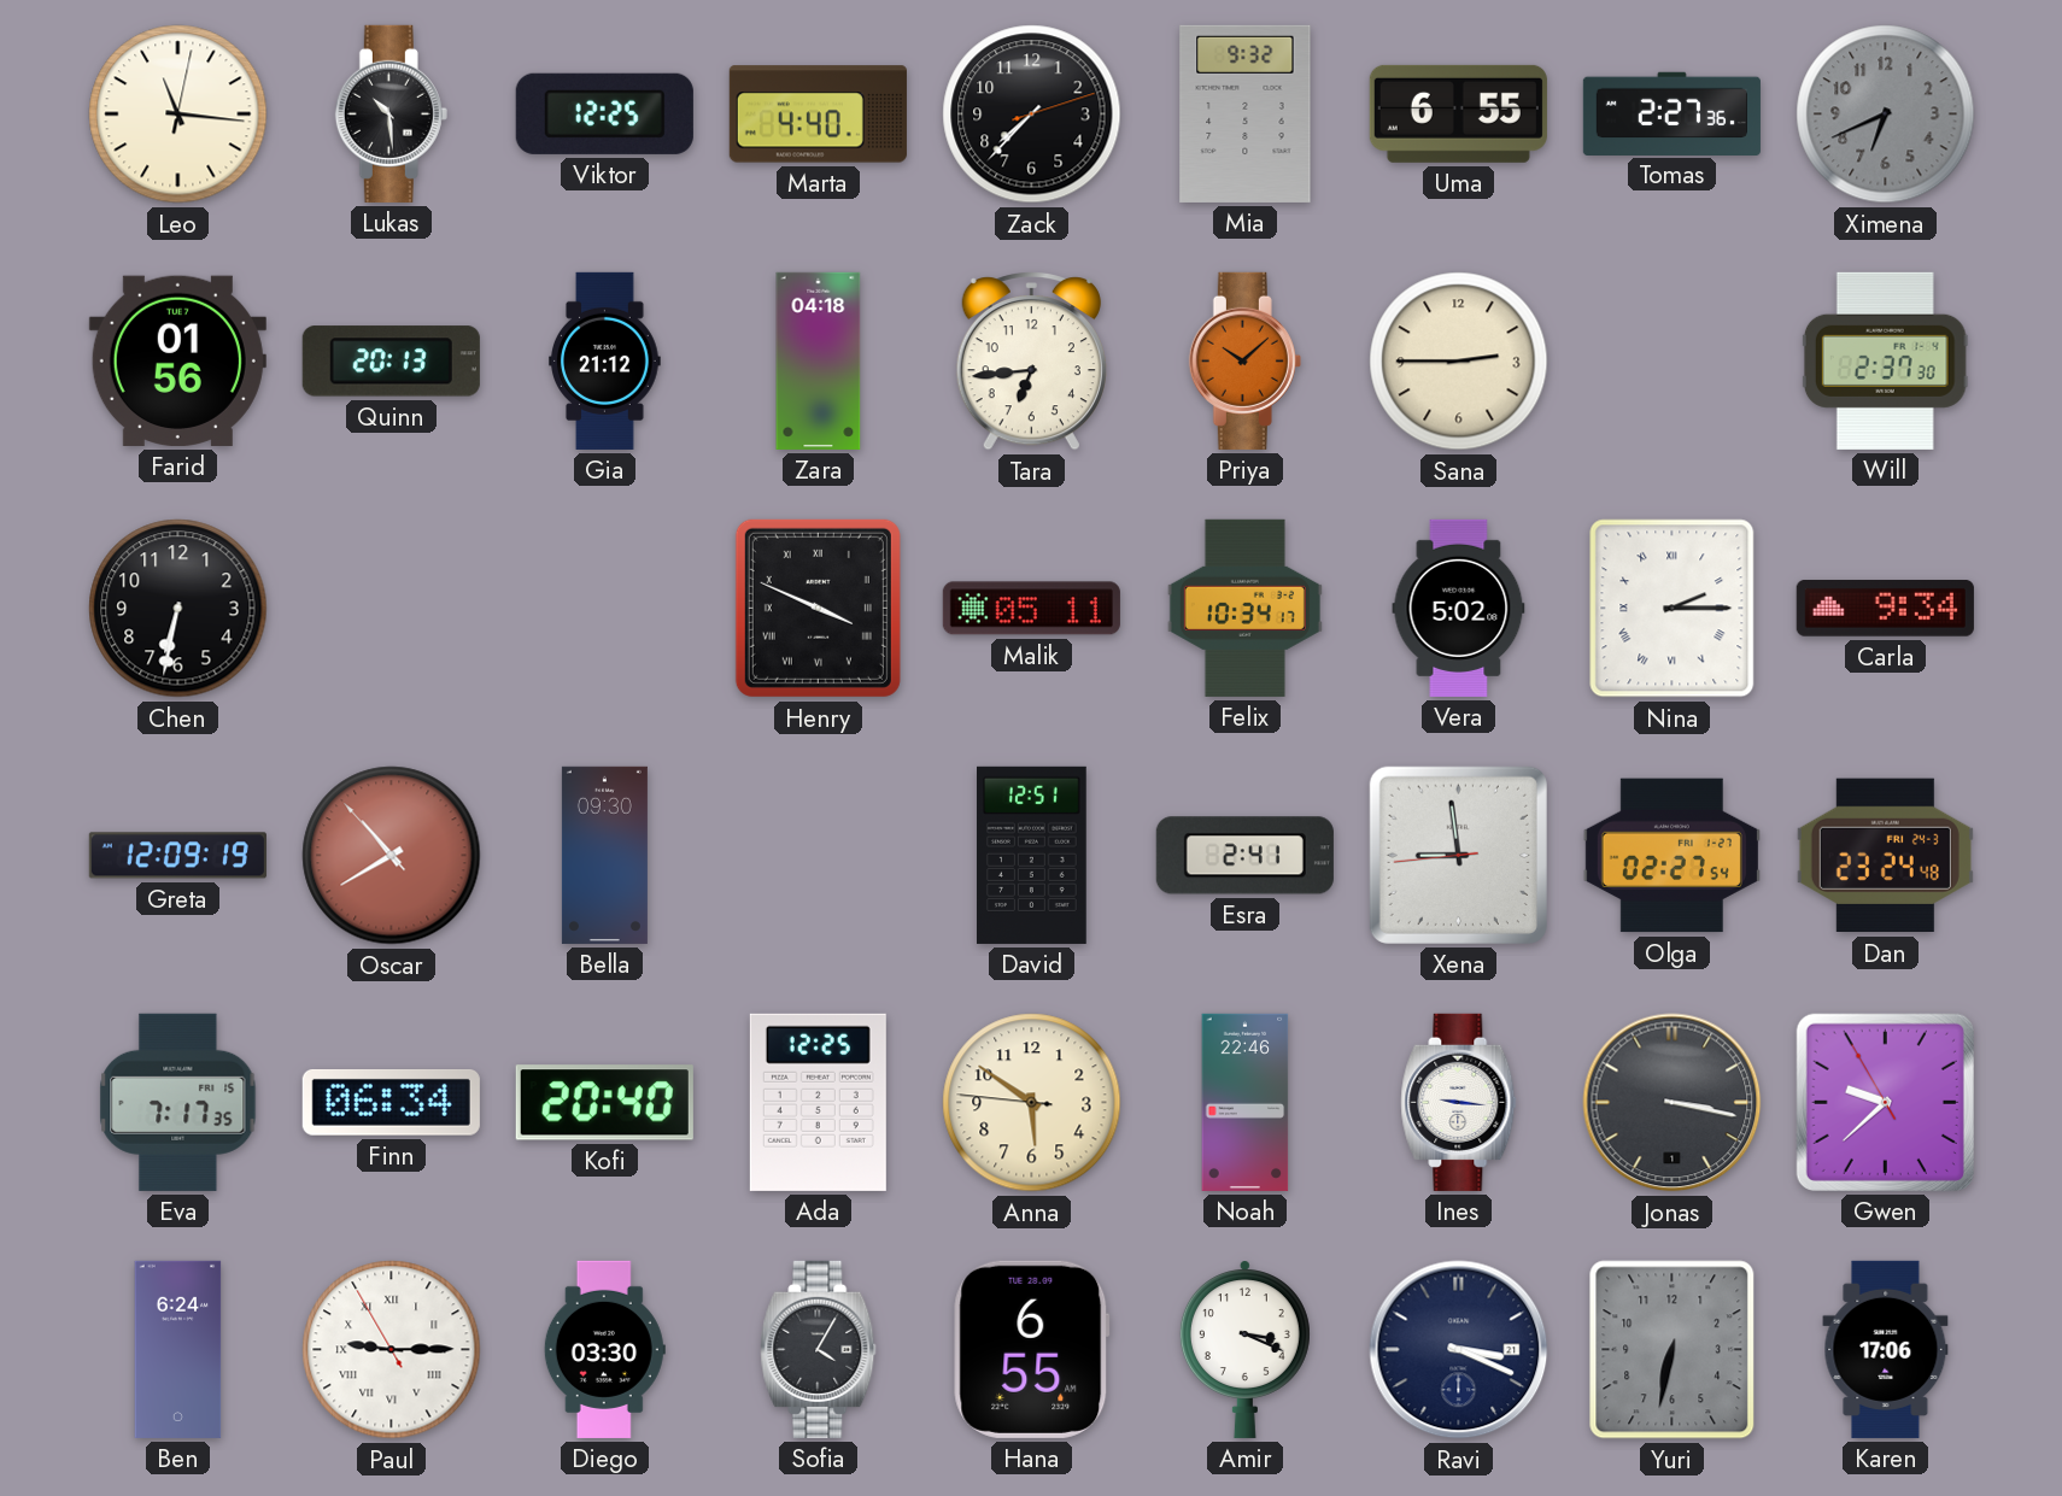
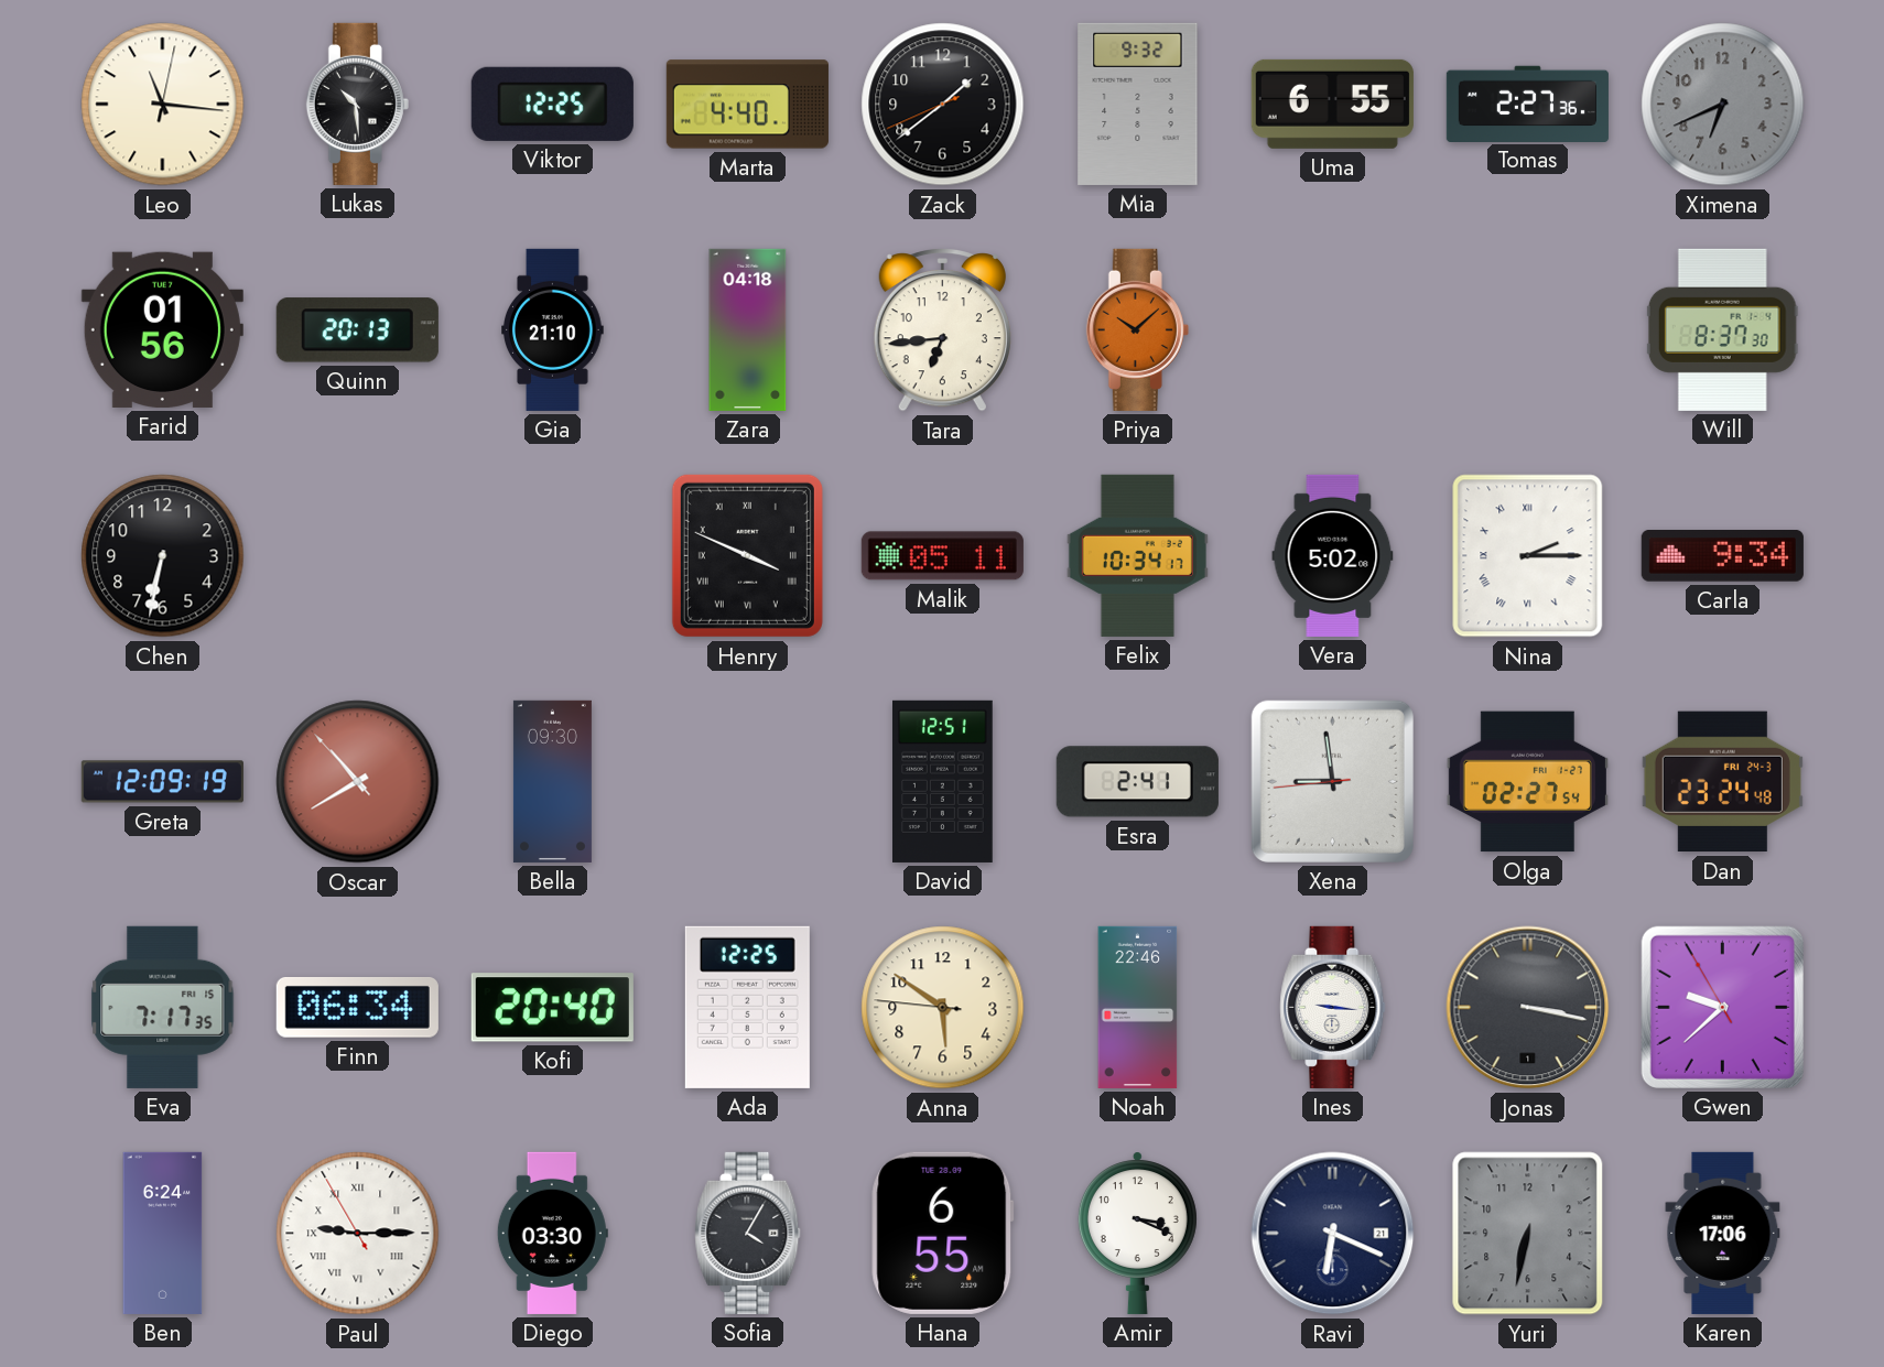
Zack: 7:37 -> 1:38 (943, 105)
Gia: 21:12 -> 21:10 (553, 329)
Sana: 2:45 -> none (1459, 362)
Will: 2:37 -> 8:37 (1722, 329)
Ravi: 3:19 -> 6:19 (1333, 1234)
